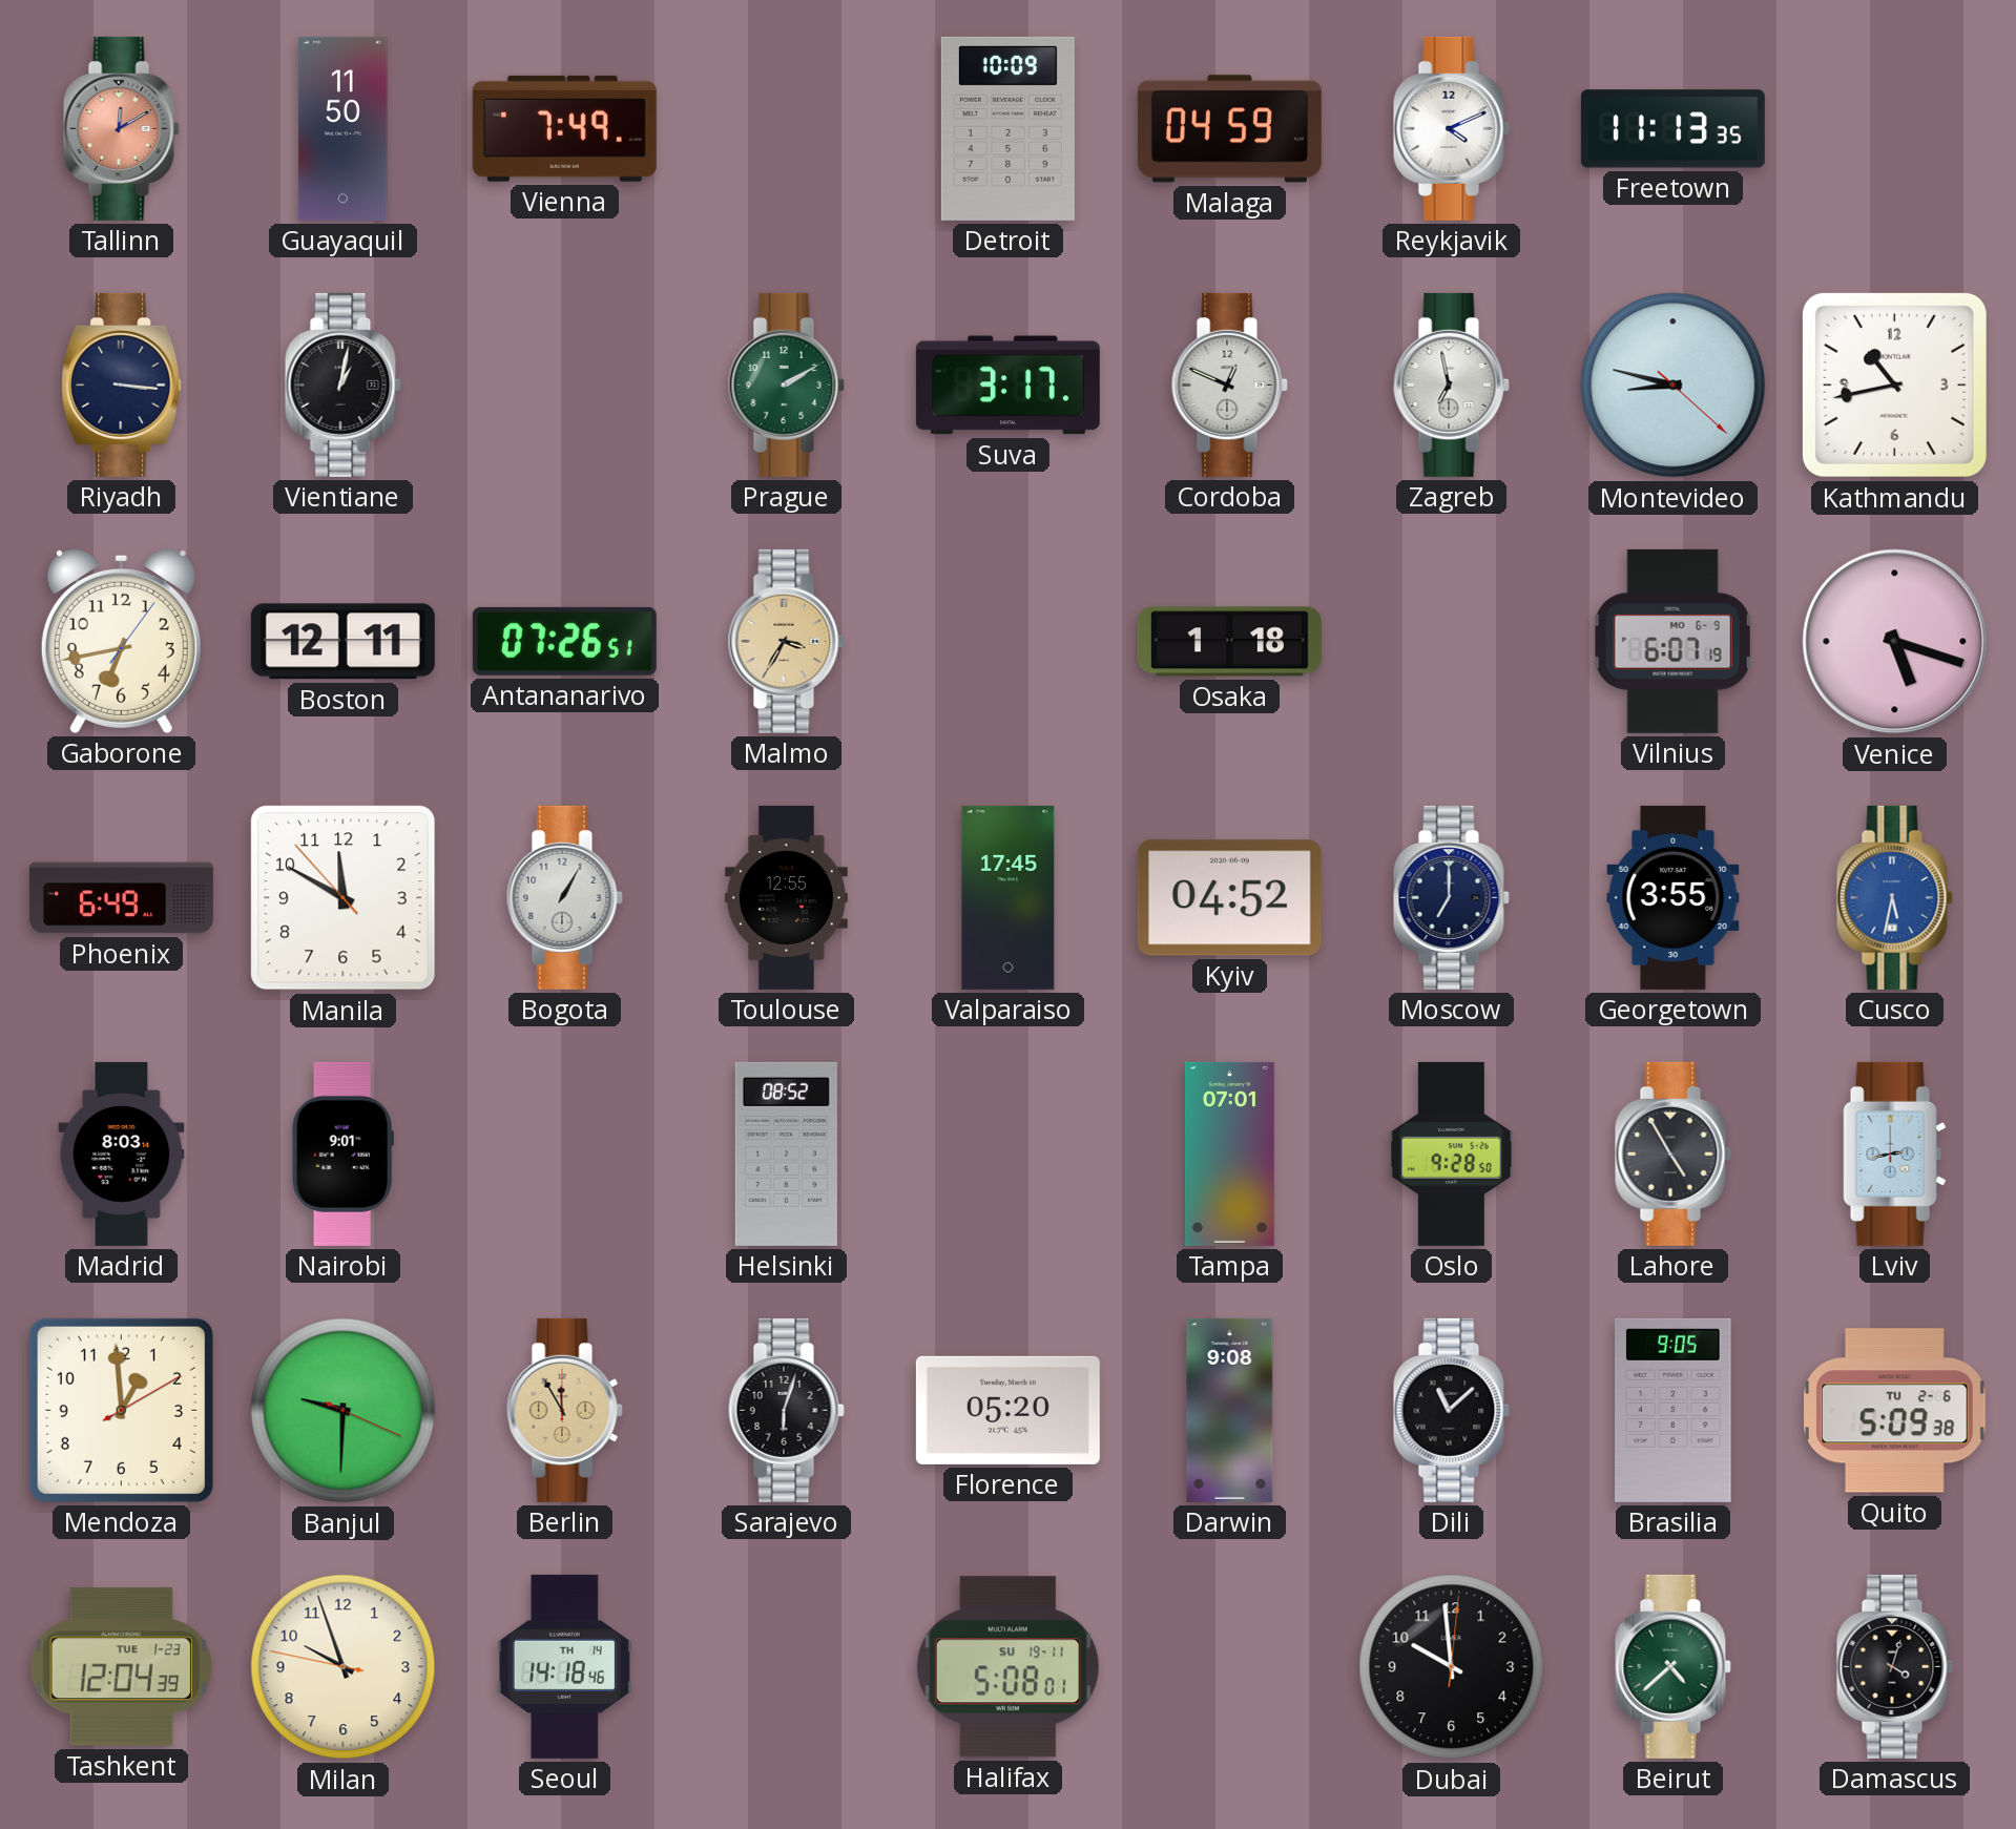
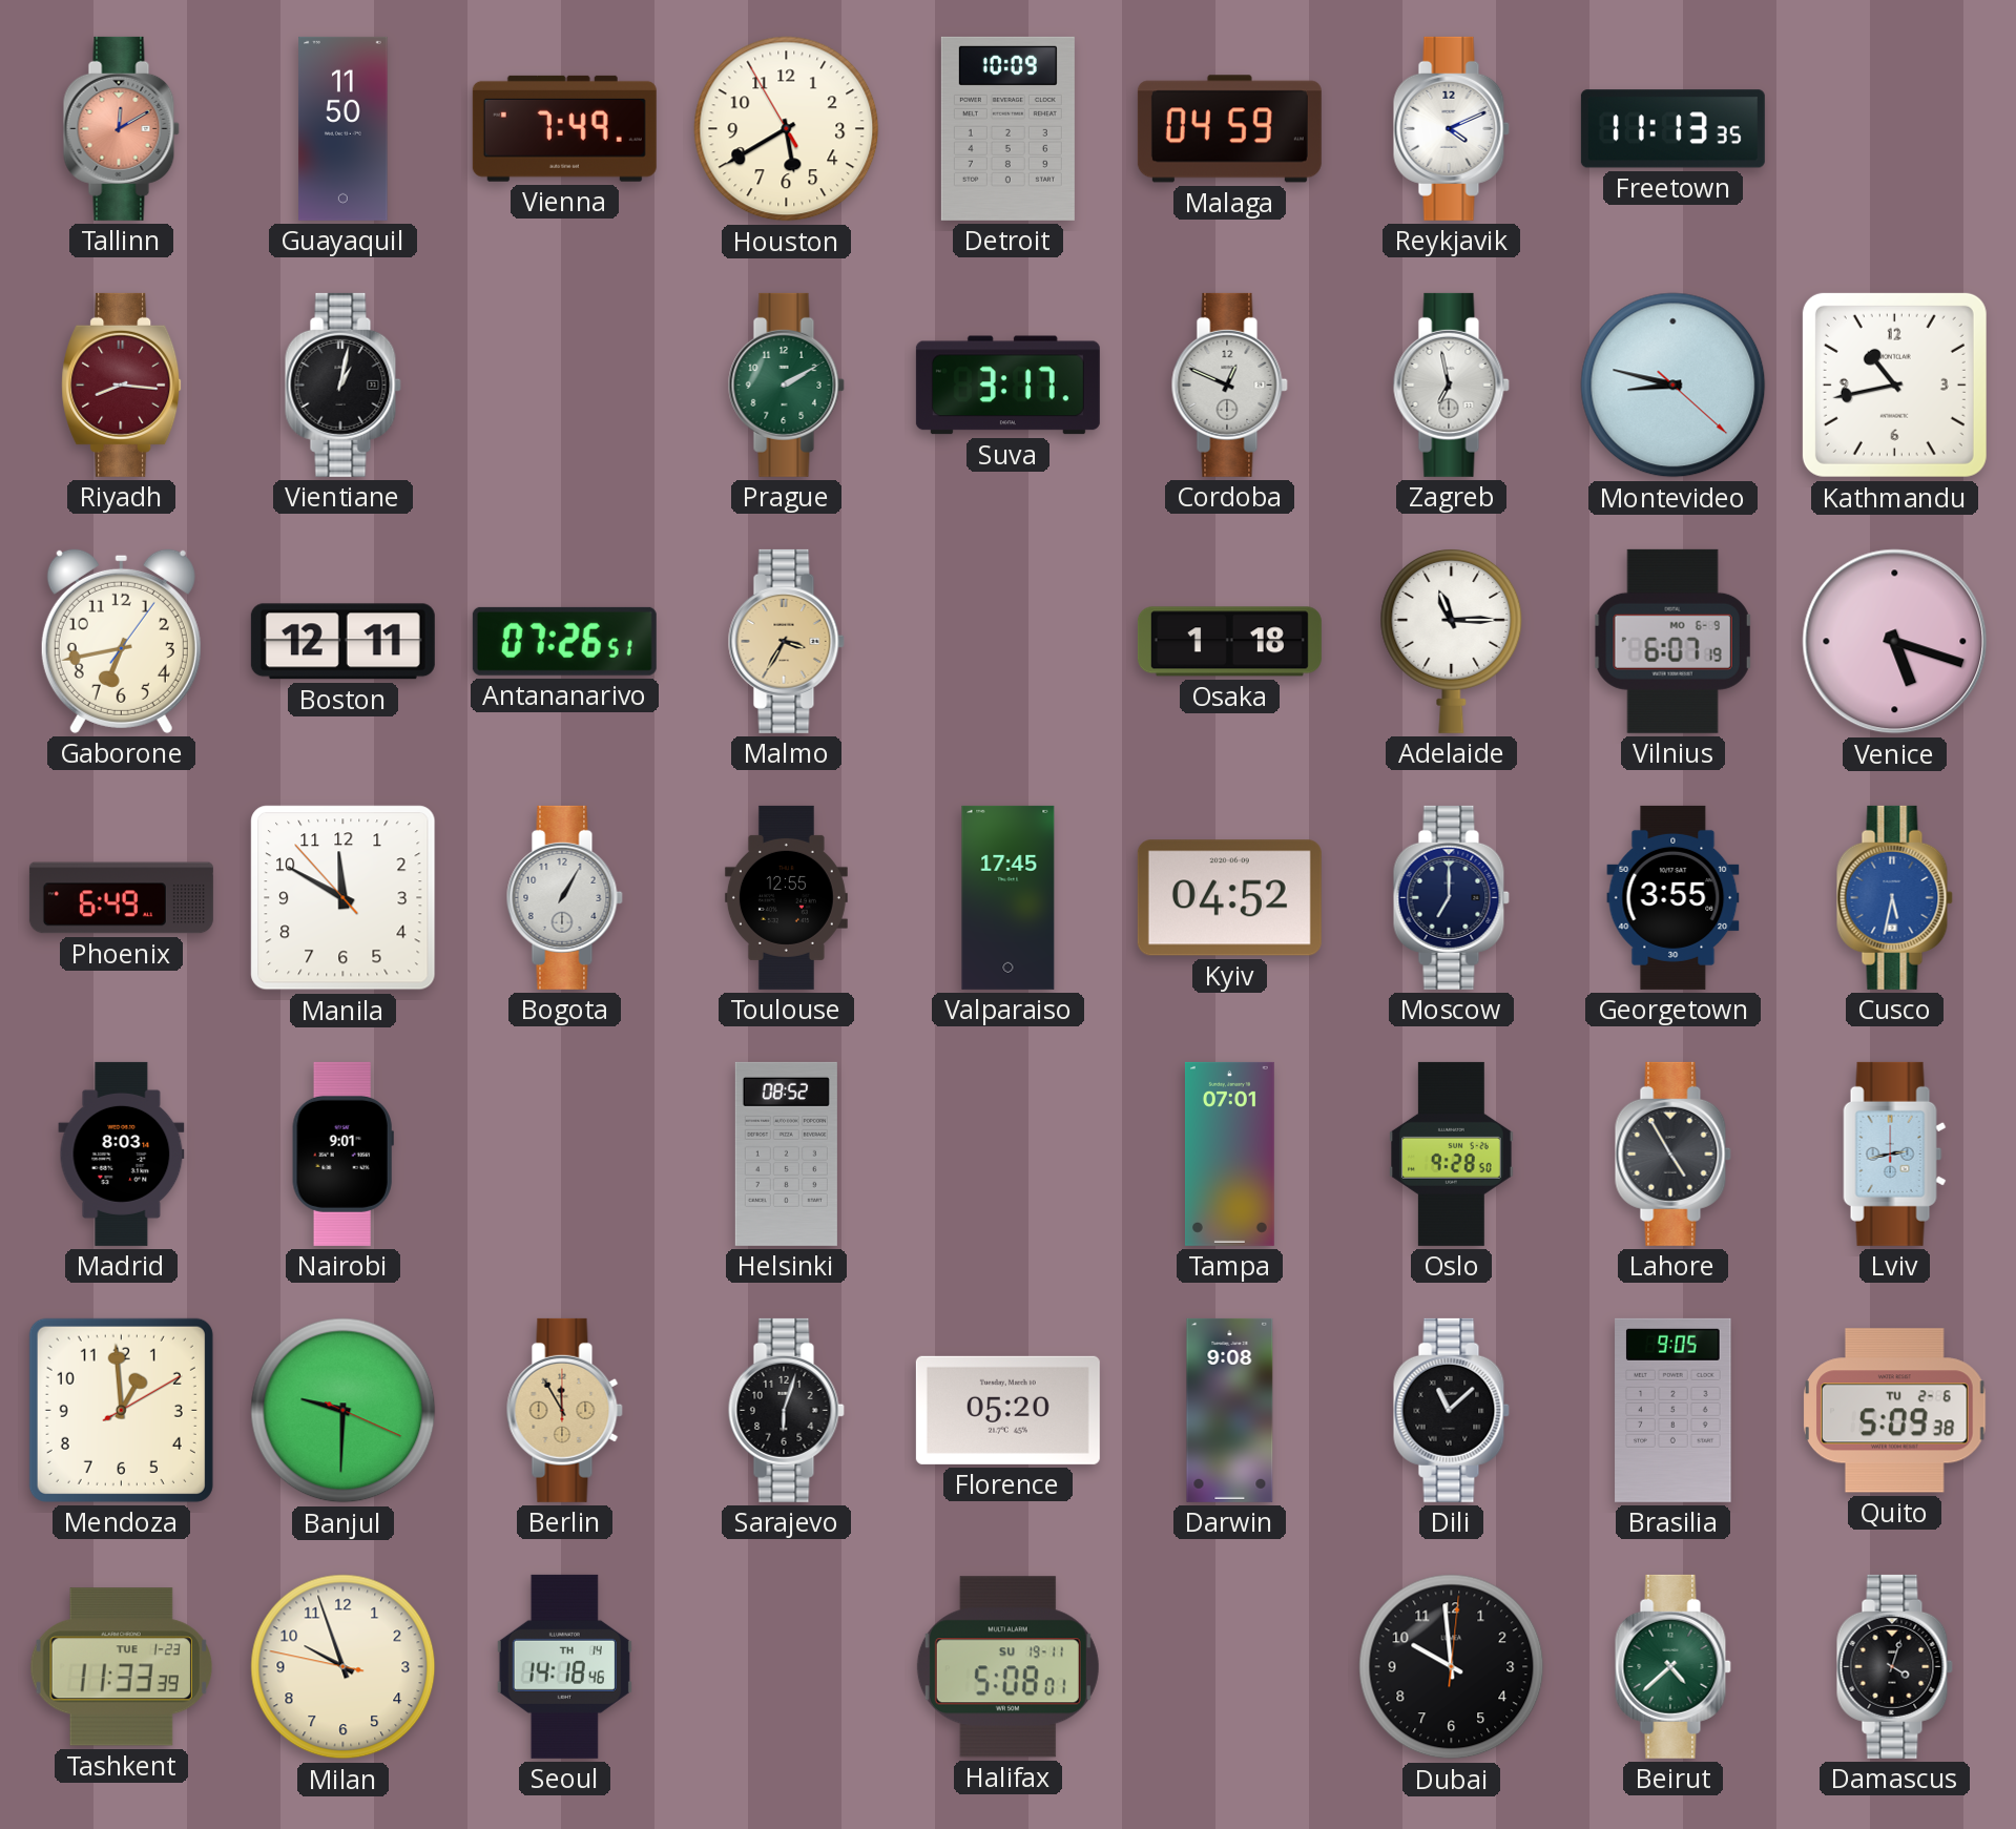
Houston: none -> 5:39 (787, 129)
Riyadh: 3:16 -> 8:16 (122, 384)
Riyadh dial: navy -> burgundy (122, 384)
Adelaide: none -> 11:15 (1452, 641)
Tashkent: 12:04 -> 11:33 (121, 1667)
